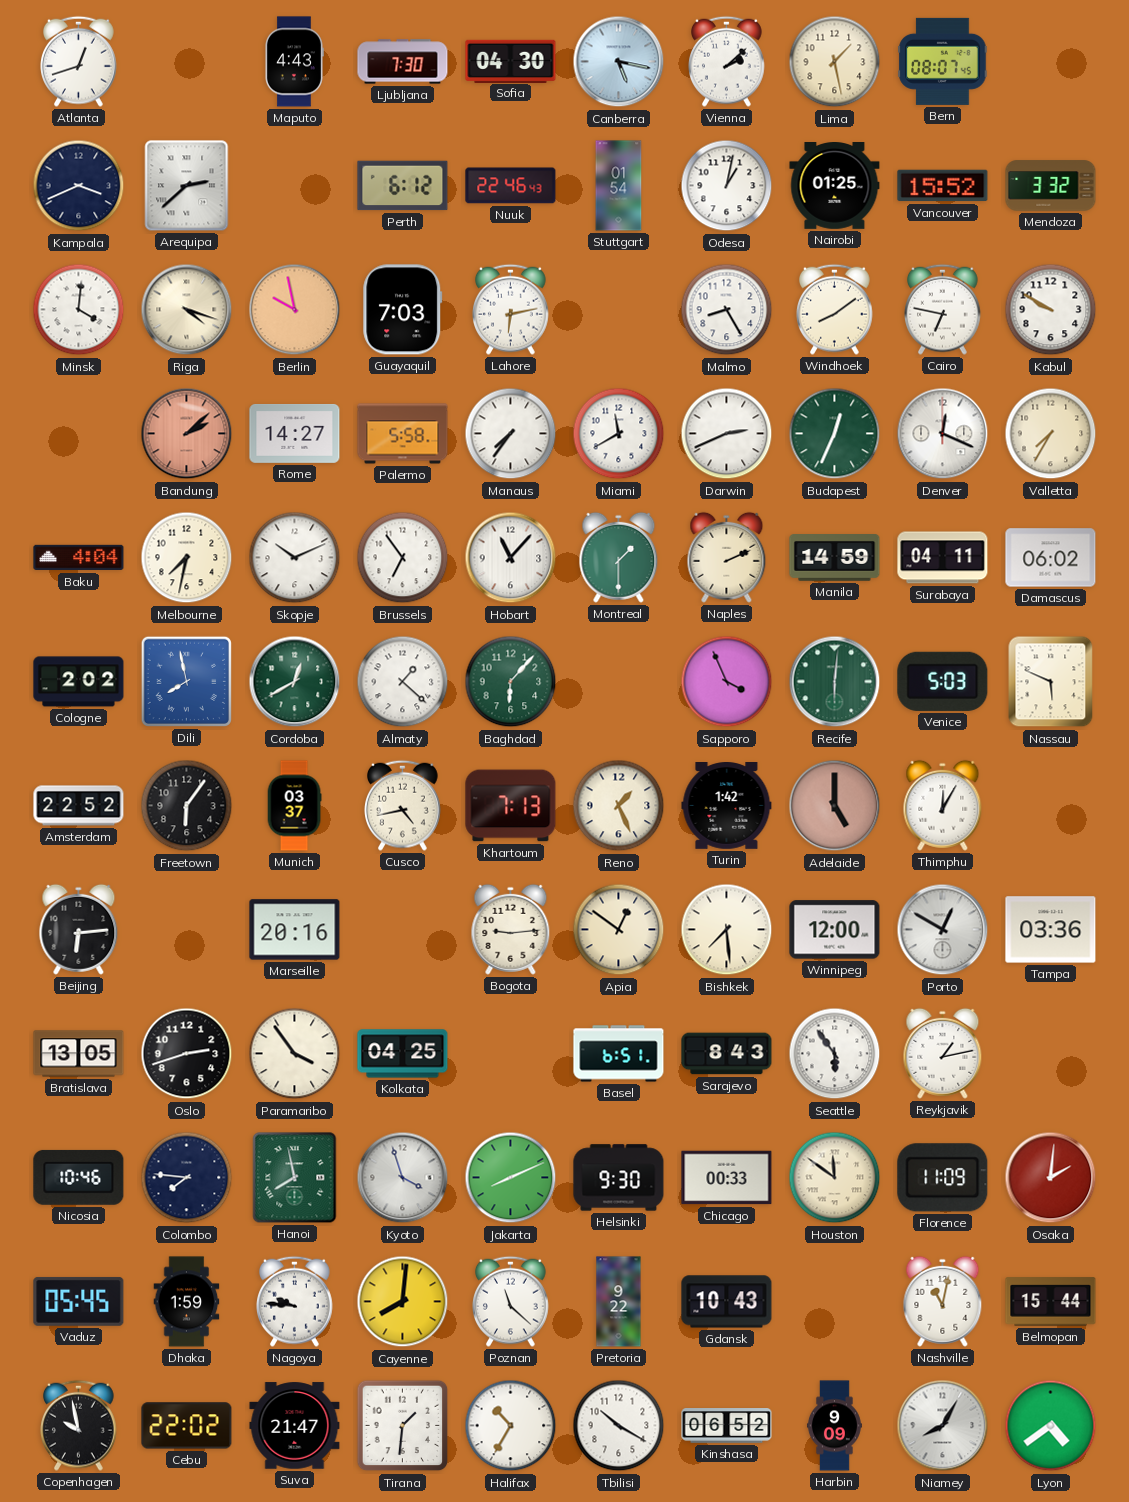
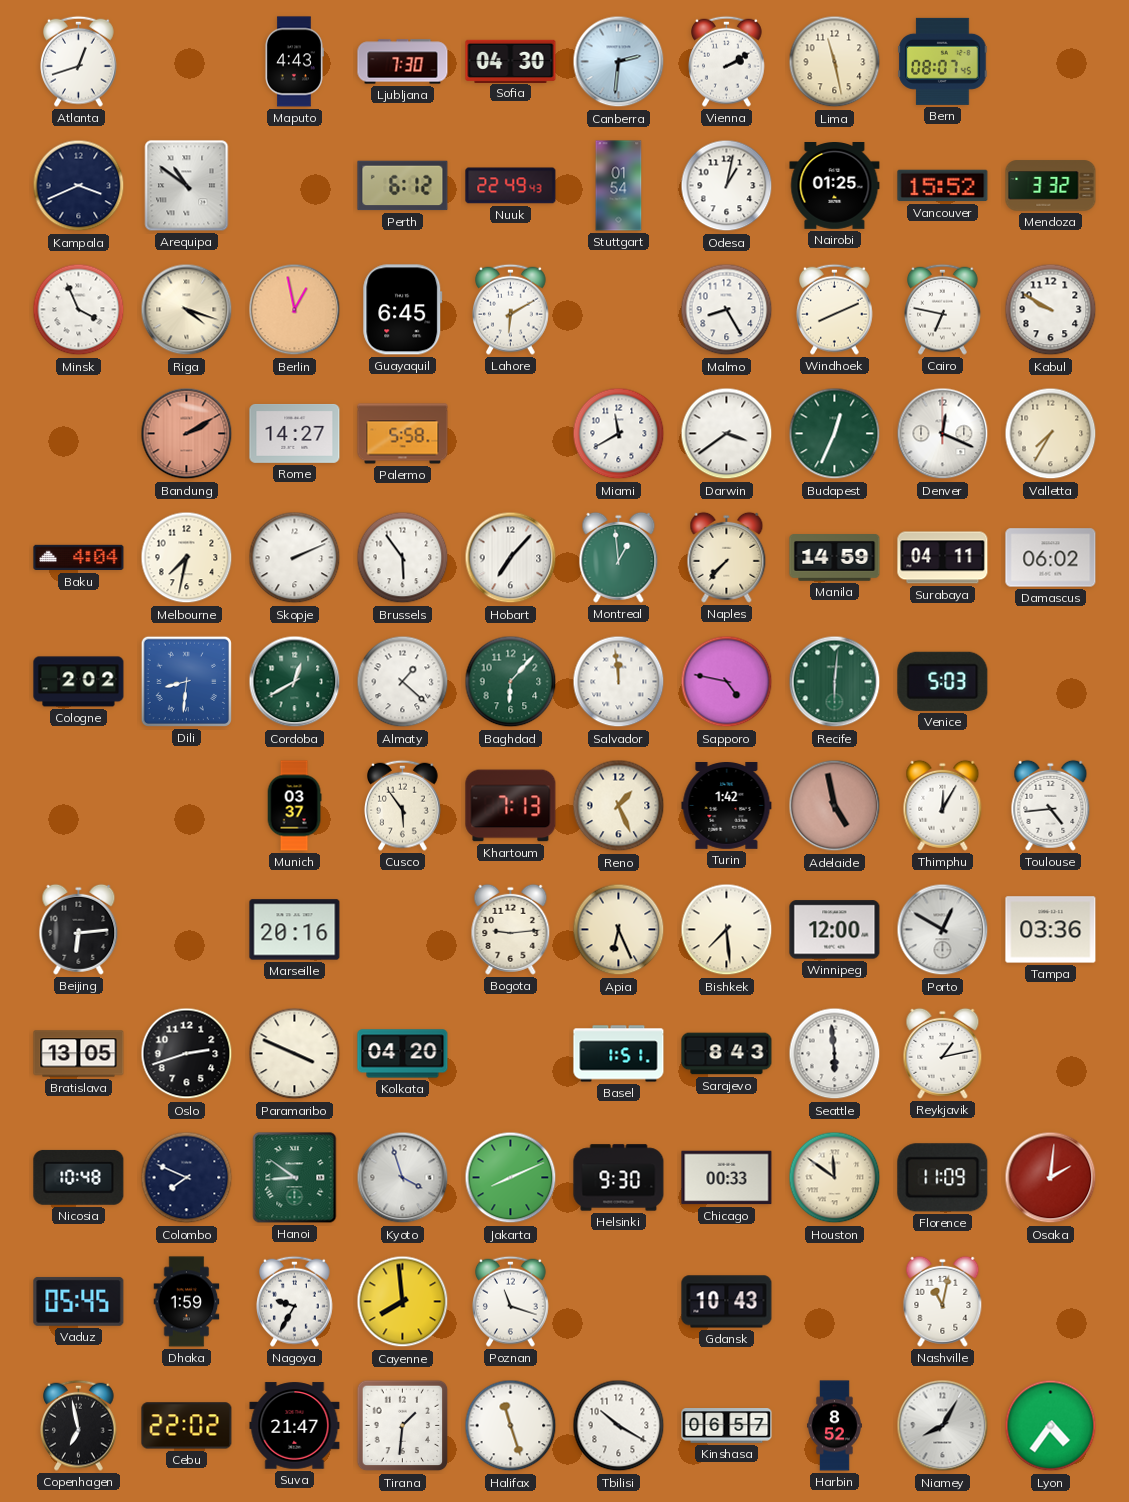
Canberra: 5:17 -> 2:31 (619, 62)
Vienna: 2:08 -> 2:10 (727, 61)
Lima: 1:28 -> 11:28 (835, 62)
Arequipa: 2:38 -> 10:51 (187, 186)
Nuuk: 22:46 -> 22:49 (511, 186)
Minsk: 4:01 -> 3:56 (79, 310)
Berlin: 9:58 -> 12:58 (295, 310)
Guayaquil: 7:03 -> 6:45 (403, 310)
Lahore: 6:13 -> 6:10 (511, 309)
Windhoek: 8:09 -> 8:11 (835, 309)
Bandung: 2:08 -> 2:10 (187, 434)
Manaus: 7:36 -> none (511, 434)
Darwin: 2:41 -> 3:39 (727, 434)
Skopje: 10:11 -> 2:11 (295, 558)
Brussels: 6:54 -> 5:54 (403, 558)
Hobart: 11:07 -> 7:07 (511, 558)
Montreal: 1:30 -> 12:59 (619, 557)
Naples: 2:11 -> 7:37 (727, 557)
Dili: 7:58 -> 8:31 (186, 681)
Salvador: none -> 11:59 (619, 682)
Sapporo: 3:56 -> 4:47 (727, 682)
Nassau: 5:49 -> none (1051, 682)
Amsterdam: 22:52 -> none (79, 806)
Freetown: 6:06 -> none (187, 806)
Cusco: 4:43 -> 5:54 (403, 805)
Adelaide: 5:00 -> 4:58 (835, 806)
Toulouse: none -> 4:44 (1051, 805)
Apia: 12:51 -> 6:26 (619, 930)
Paramaribo: 3:54 -> 3:49 (295, 1054)
Kolkata: 04:25 -> 04:20 (403, 1054)
Basel: 6:51 -> 1:51 (619, 1054)
Seattle: 5:54 -> 5:59 (835, 1054)
Nicosia: 10:46 -> 10:48 (79, 1177)
Colombo: 7:46 -> 7:49 (187, 1178)
Hanoi: 7:58 -> 8:51 (295, 1178)
Nagoya: 9:46 -> 9:35 (295, 1301)
Cayenne: 8:01 -> 7:59 (403, 1302)
Poznan: 11:22 -> 11:18 (511, 1301)
Pretoria: 9:22 -> none (619, 1302)
Belmopan: 15:44 -> none (1051, 1302)
Copenhagen: 9:58 -> 6:58 (79, 1425)
Halifax: 10:35 -> 11:27 (511, 1426)
Kinshasa: 06:52 -> 06:57 (727, 1426)
Harbin: 9:09 -> 8:52 (834, 1426)
Lyon: 4:39 -> 4:36 (1051, 1426)
